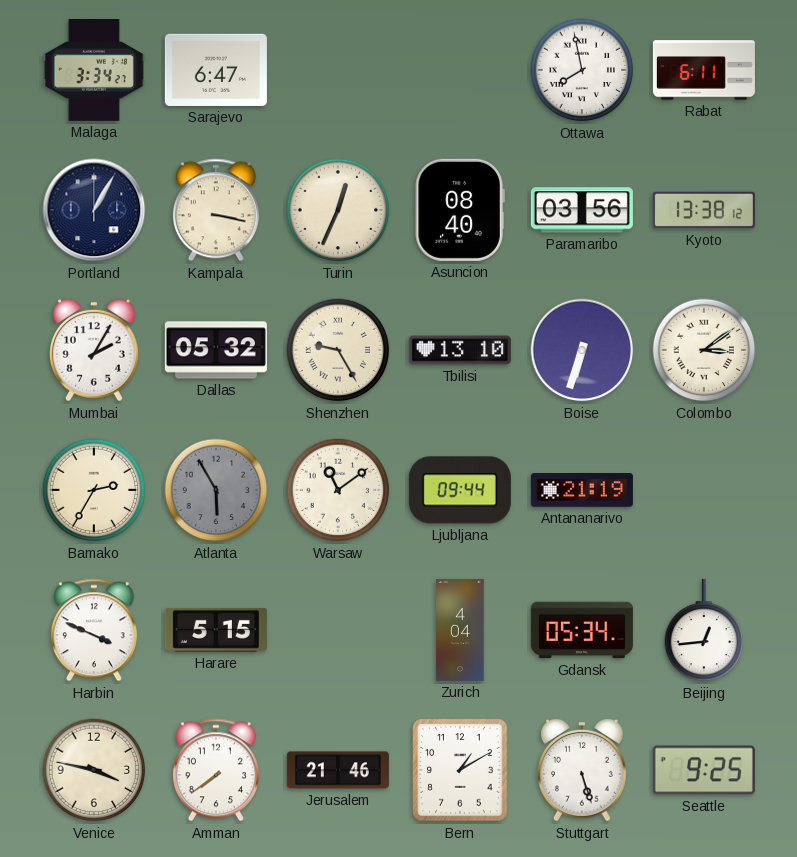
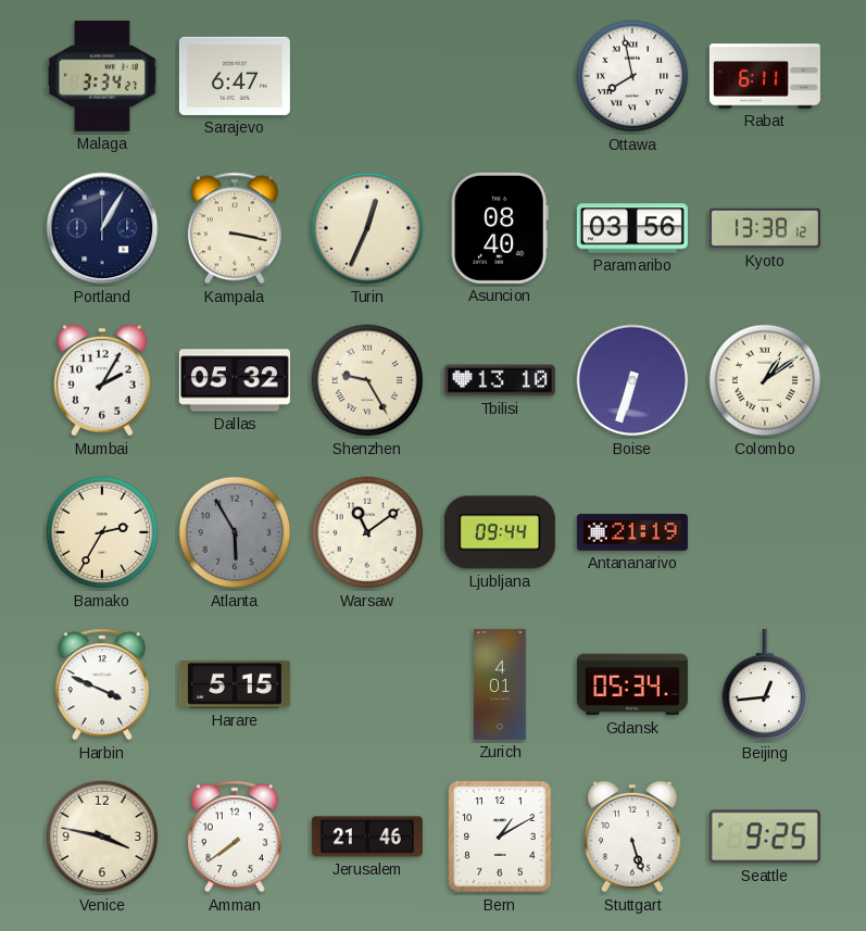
Colombo: 3:09 -> 1:09 (765, 380)
Zurich: 4:04 -> 4:01 (500, 684)
